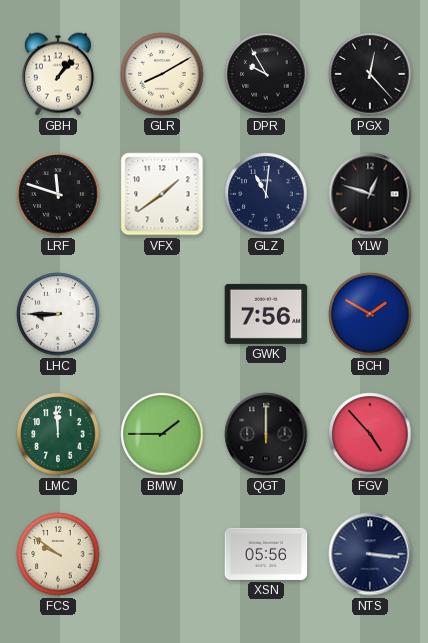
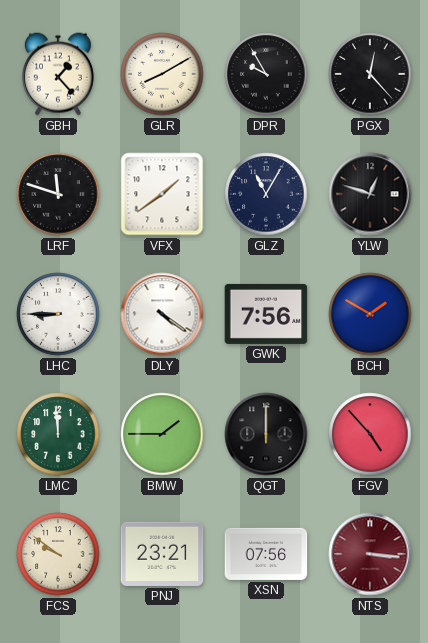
GBH: 1:07 -> 1:23 (58, 74)
GLZ: 11:01 -> 11:05 (266, 194)
DLY: none -> 4:21 (162, 314)
PNJ: none -> 23:21 (162, 554)
XSN: 05:56 -> 07:56 (266, 554)
NTS dial: navy -> burgundy (370, 554)
